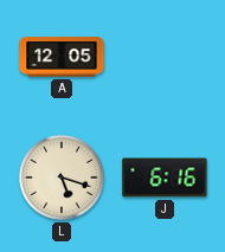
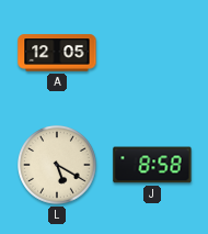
L: 5:18 -> 5:20 (58, 166)
J: 6:16 -> 8:58 (152, 165)
